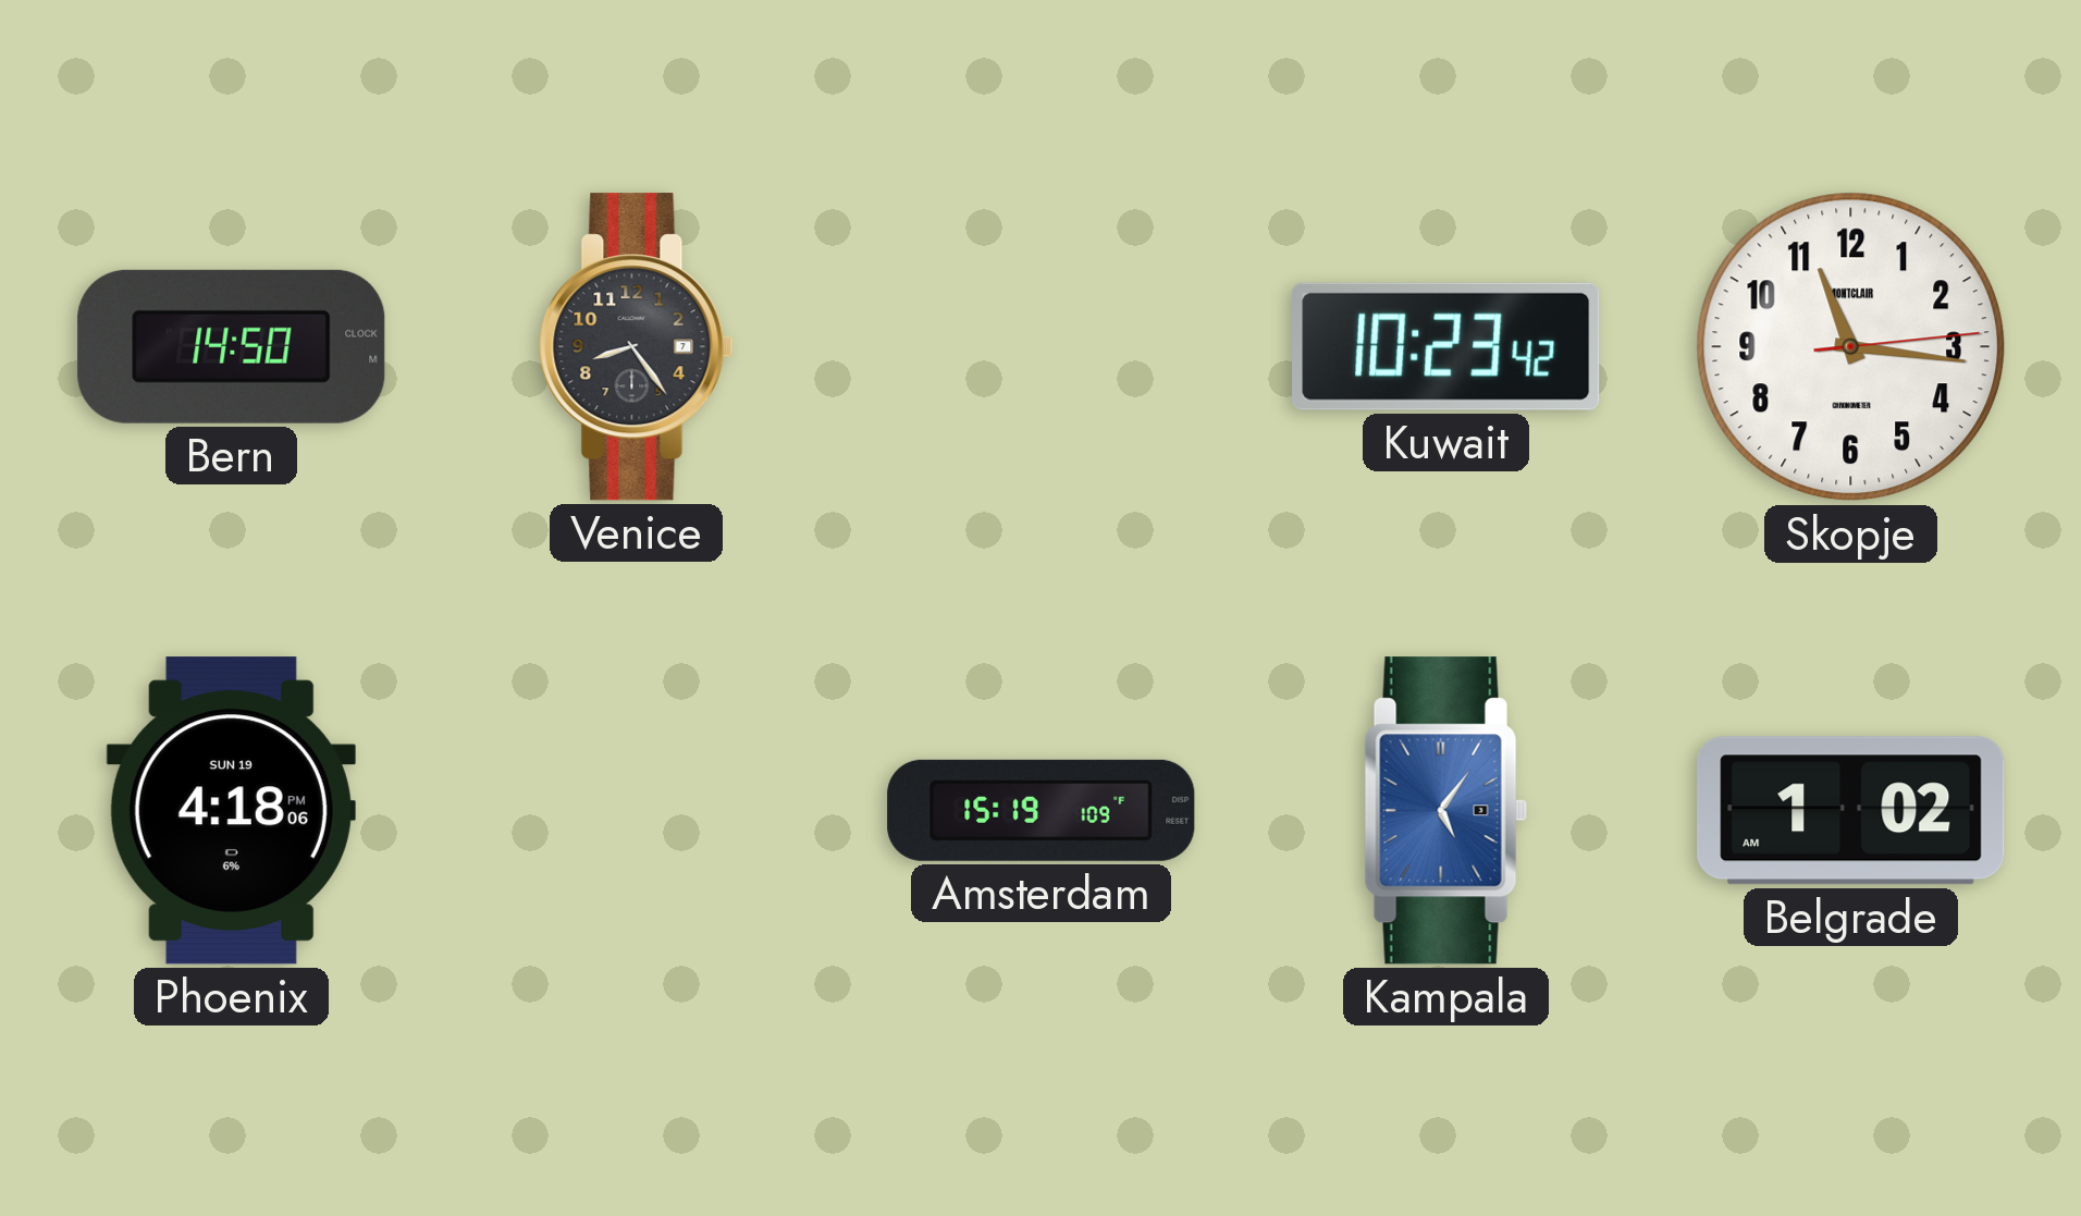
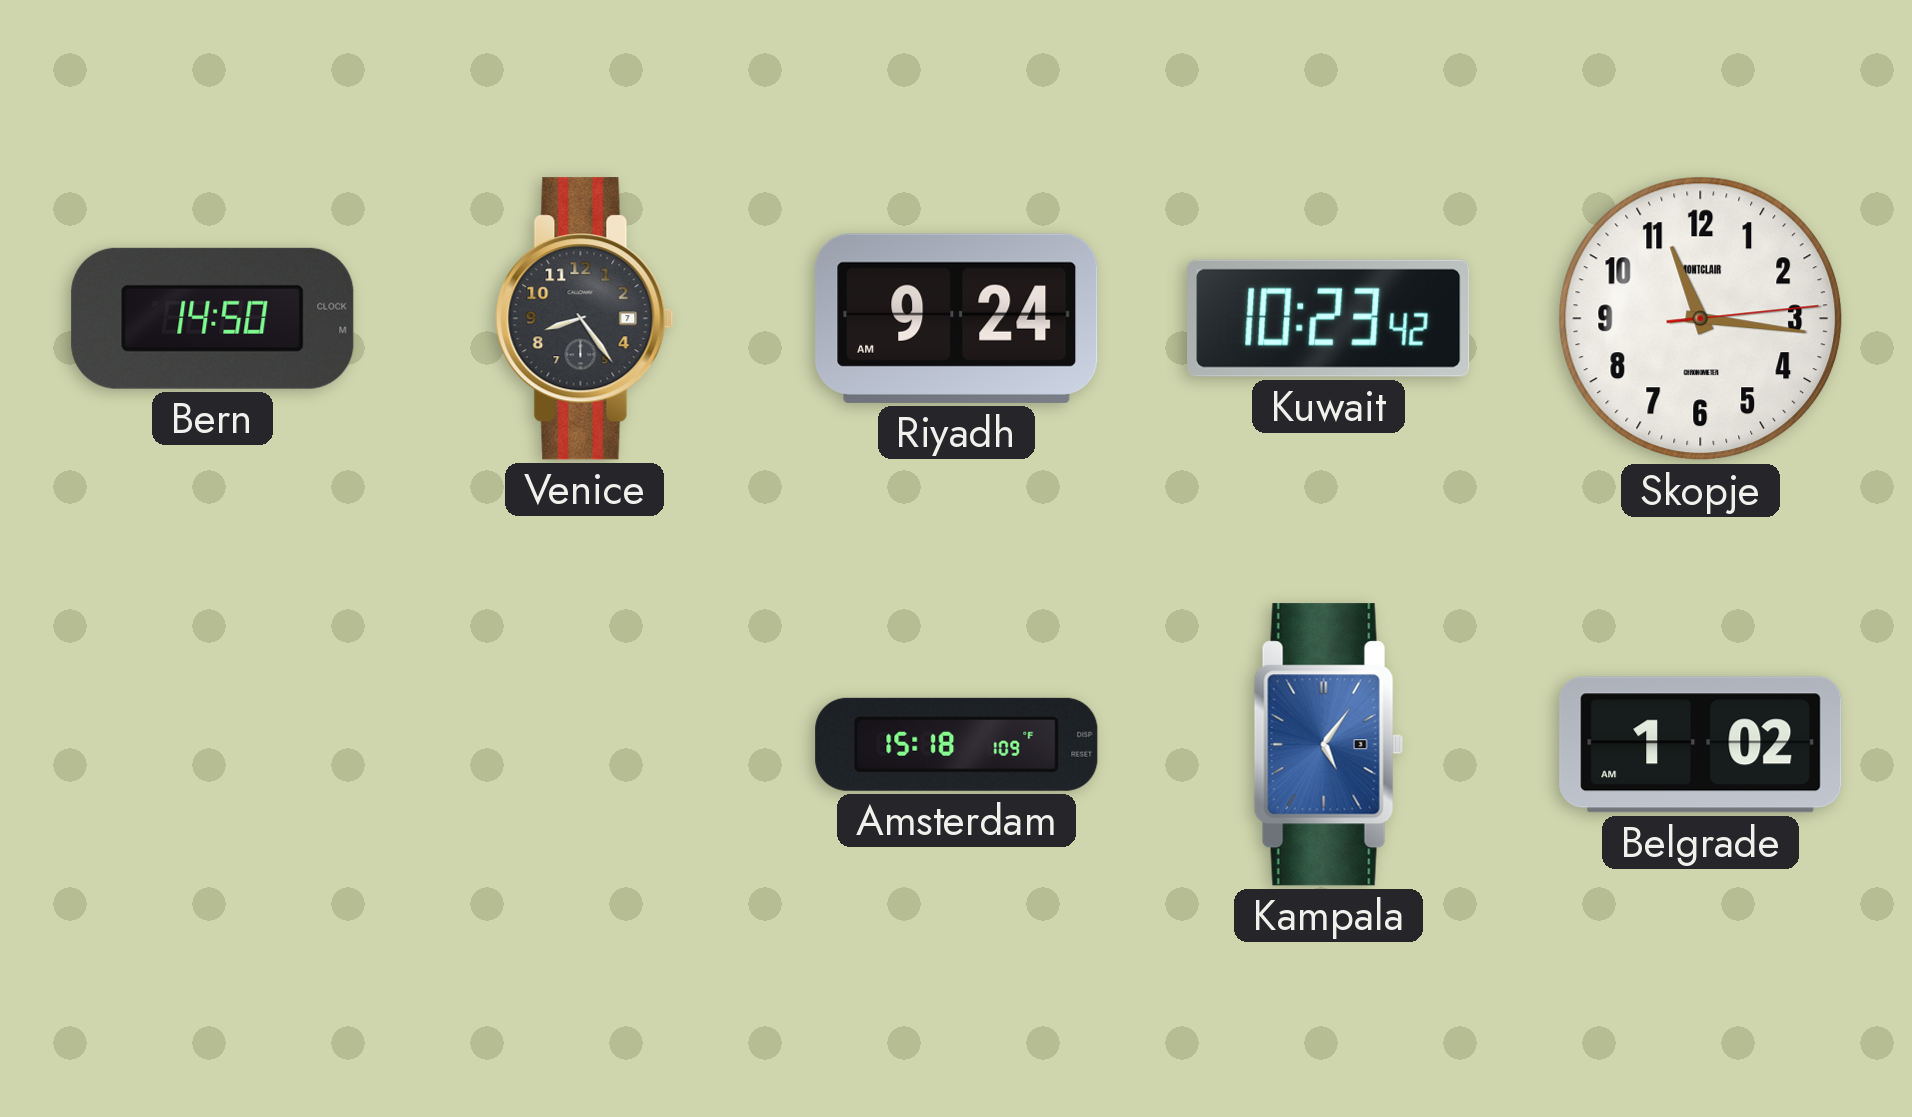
Riyadh: none -> 9:24 (957, 318)
Phoenix: 4:18 -> none (231, 811)
Amsterdam: 15:19 -> 15:18 (957, 744)
